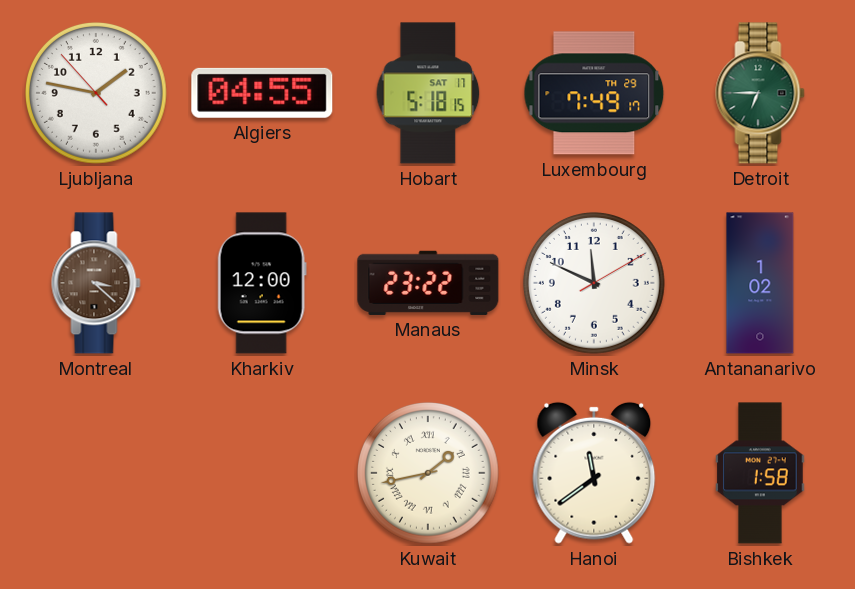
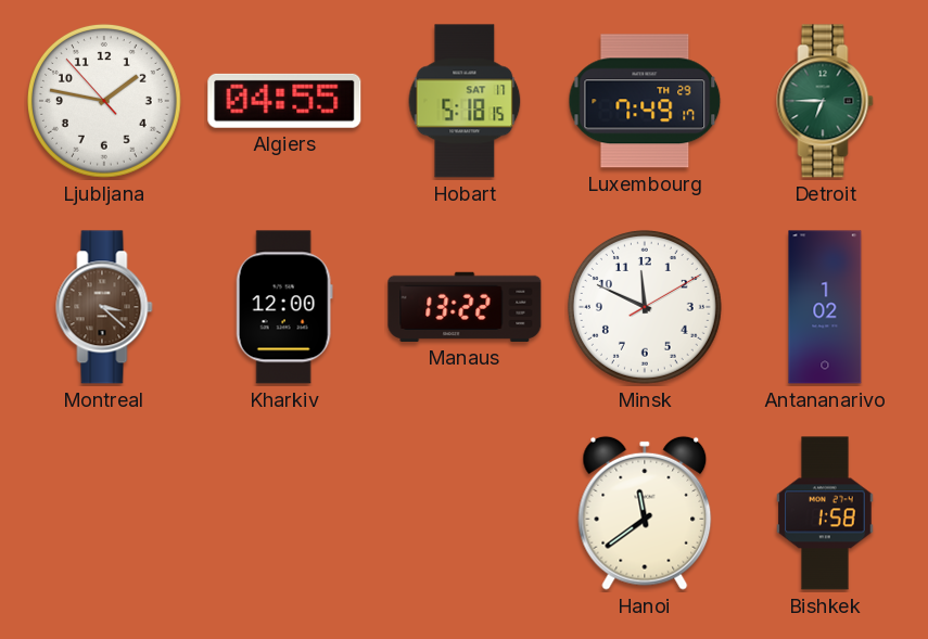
Manaus: 23:22 -> 13:22 (465, 307)
Kuwait: 1:43 -> none (428, 473)
